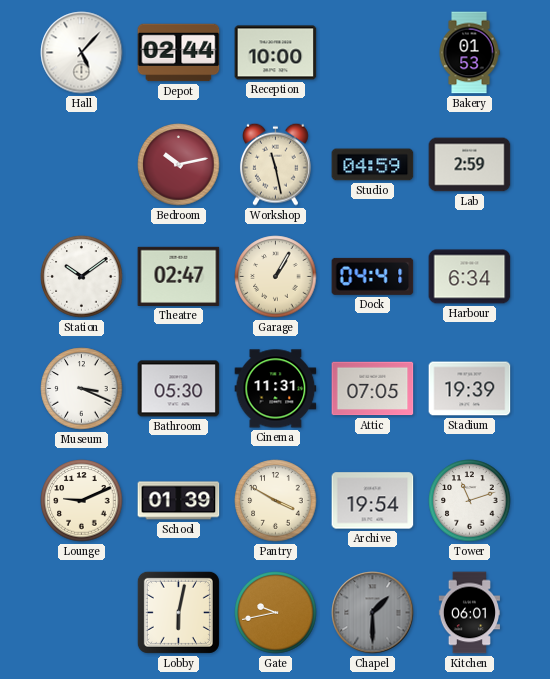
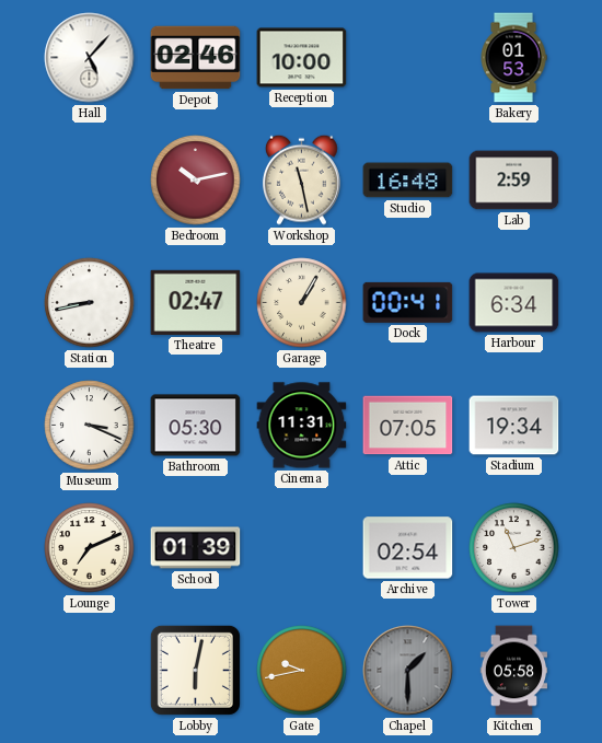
Depot: 02:44 -> 02:46 (196, 58)
Studio: 04:59 -> 16:48 (408, 181)
Station: 10:09 -> 8:43 (90, 303)
Dock: 04:41 -> 00:41 (408, 302)
Stadium: 19:39 -> 19:34 (514, 426)
Lounge: 9:11 -> 7:11 (90, 548)
Pantry: 3:50 -> none (276, 501)
Archive: 19:54 -> 02:54 (408, 548)
Kitchen: 06:01 -> 05:58 (513, 671)
